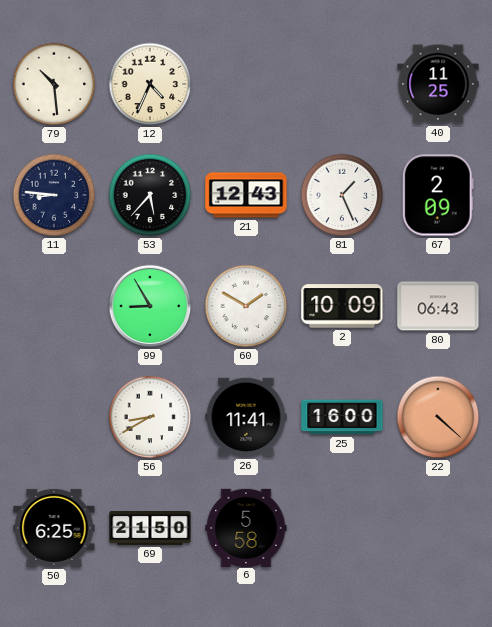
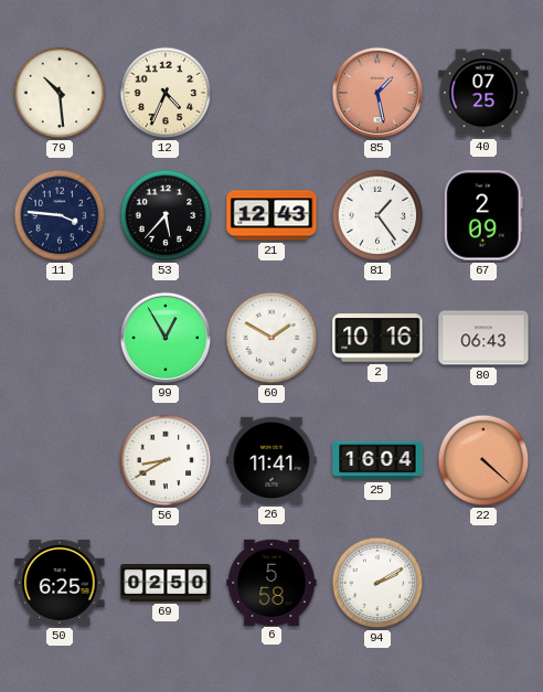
85: none -> 1:28 (377, 93)
40: 11:25 -> 07:25 (483, 93)
11: 8:46 -> 3:46 (60, 215)
81: 1:26 -> 1:24 (377, 215)
99: 8:55 -> 12:55 (166, 338)
2: 10:09 -> 10:16 (377, 338)
25: 16:00 -> 16:04 (377, 460)
69: 21:50 -> 02:50 (166, 584)
94: none -> 2:10 (377, 583)
